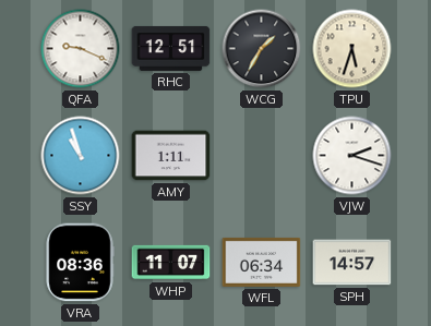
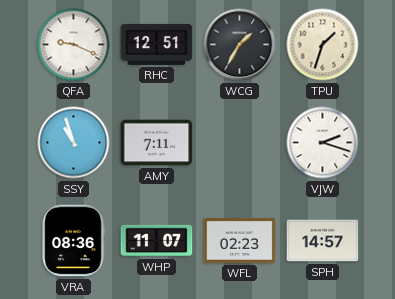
TPU: 5:33 -> 1:33 (323, 45)
AMY: 1:11 -> 7:11 (157, 143)
WFL: 06:34 -> 02:23 (240, 240)
